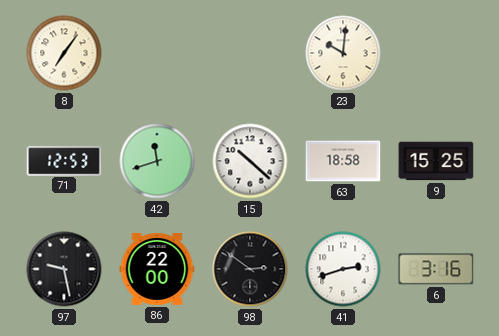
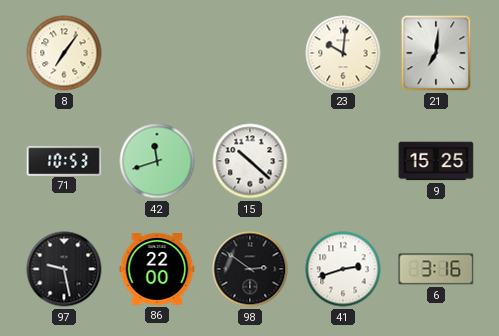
21: none -> 7:01 (436, 53)
71: 12:53 -> 10:53 (64, 160)
63: 18:58 -> none (343, 161)
